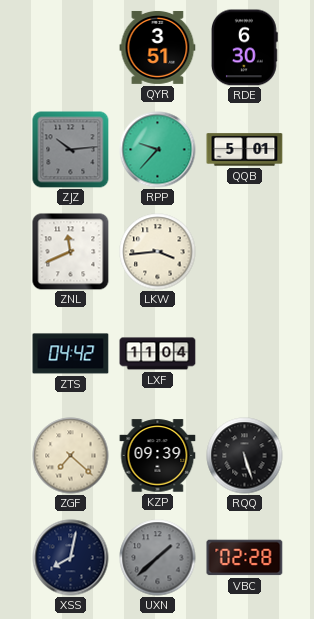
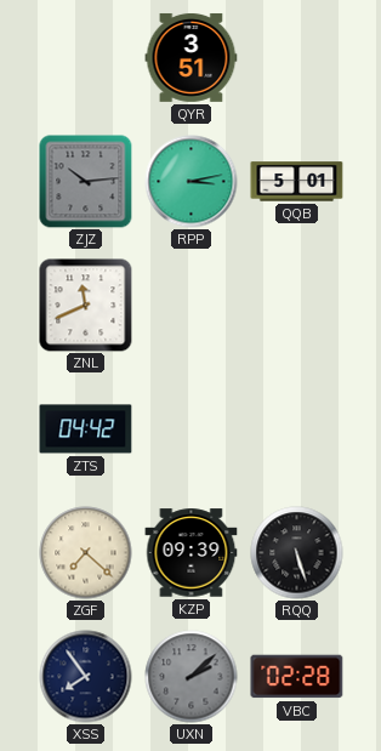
RDE: 6:30 -> none (245, 48)
RPP: 9:37 -> 3:13 (192, 182)
LKW: 3:44 -> none (158, 252)
LXF: 11:04 -> none (158, 354)
XSS: 8:02 -> 7:54 (86, 677)
UXN: 1:38 -> 2:08 (192, 677)
